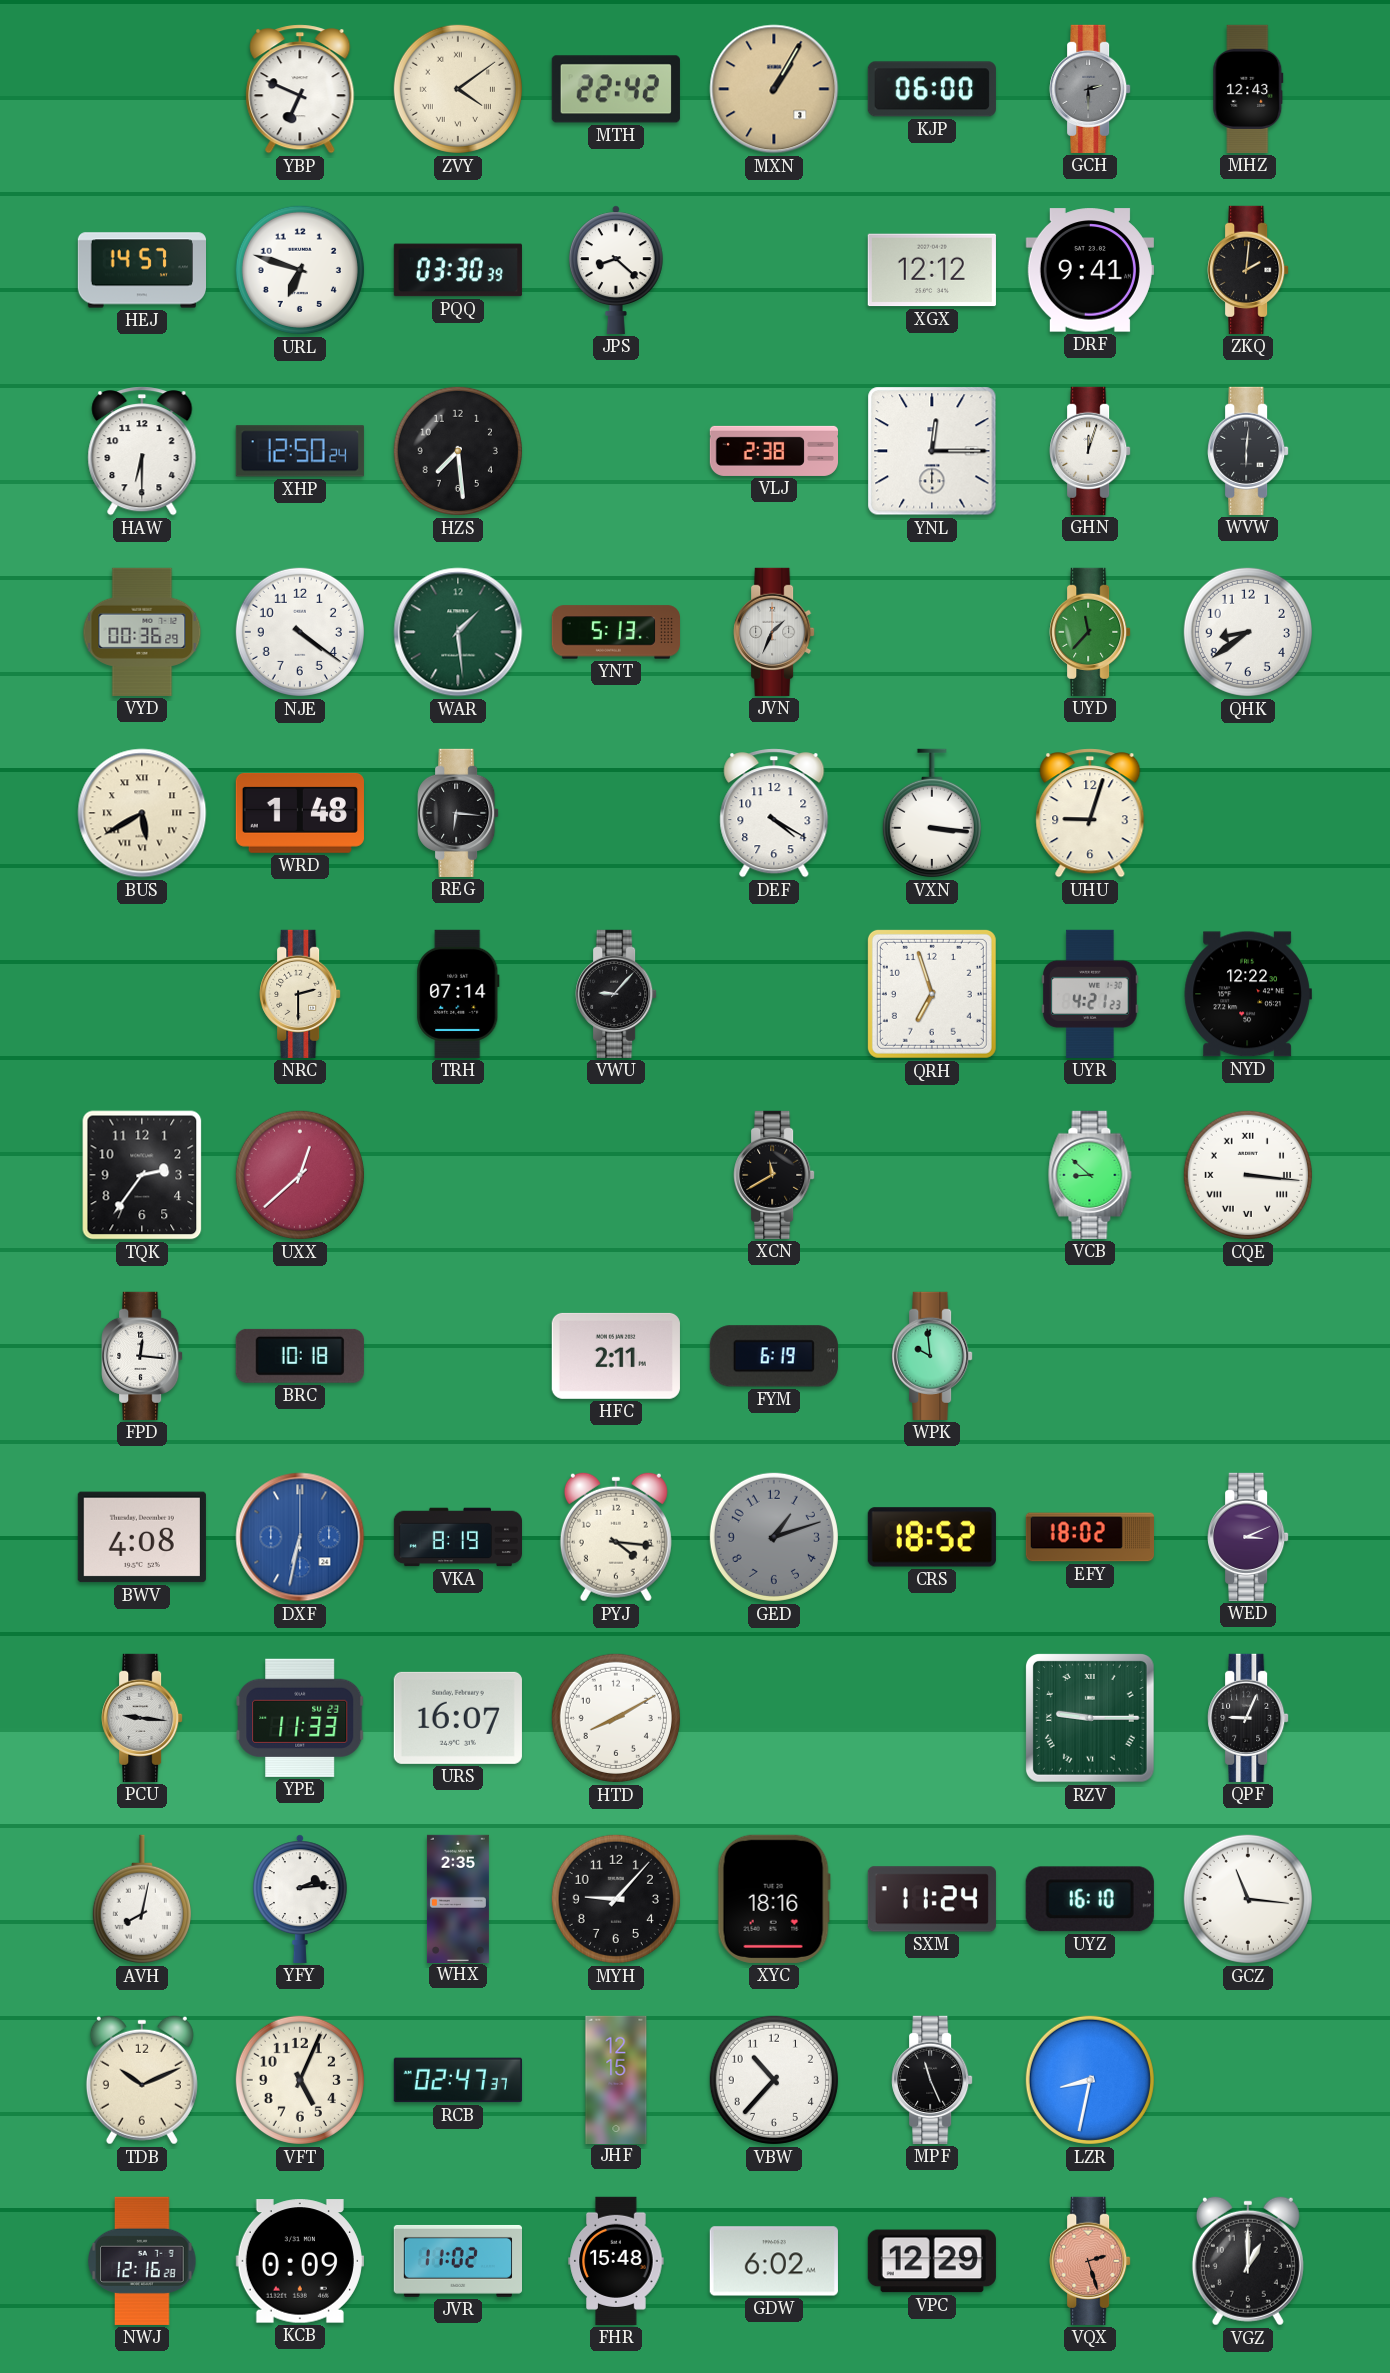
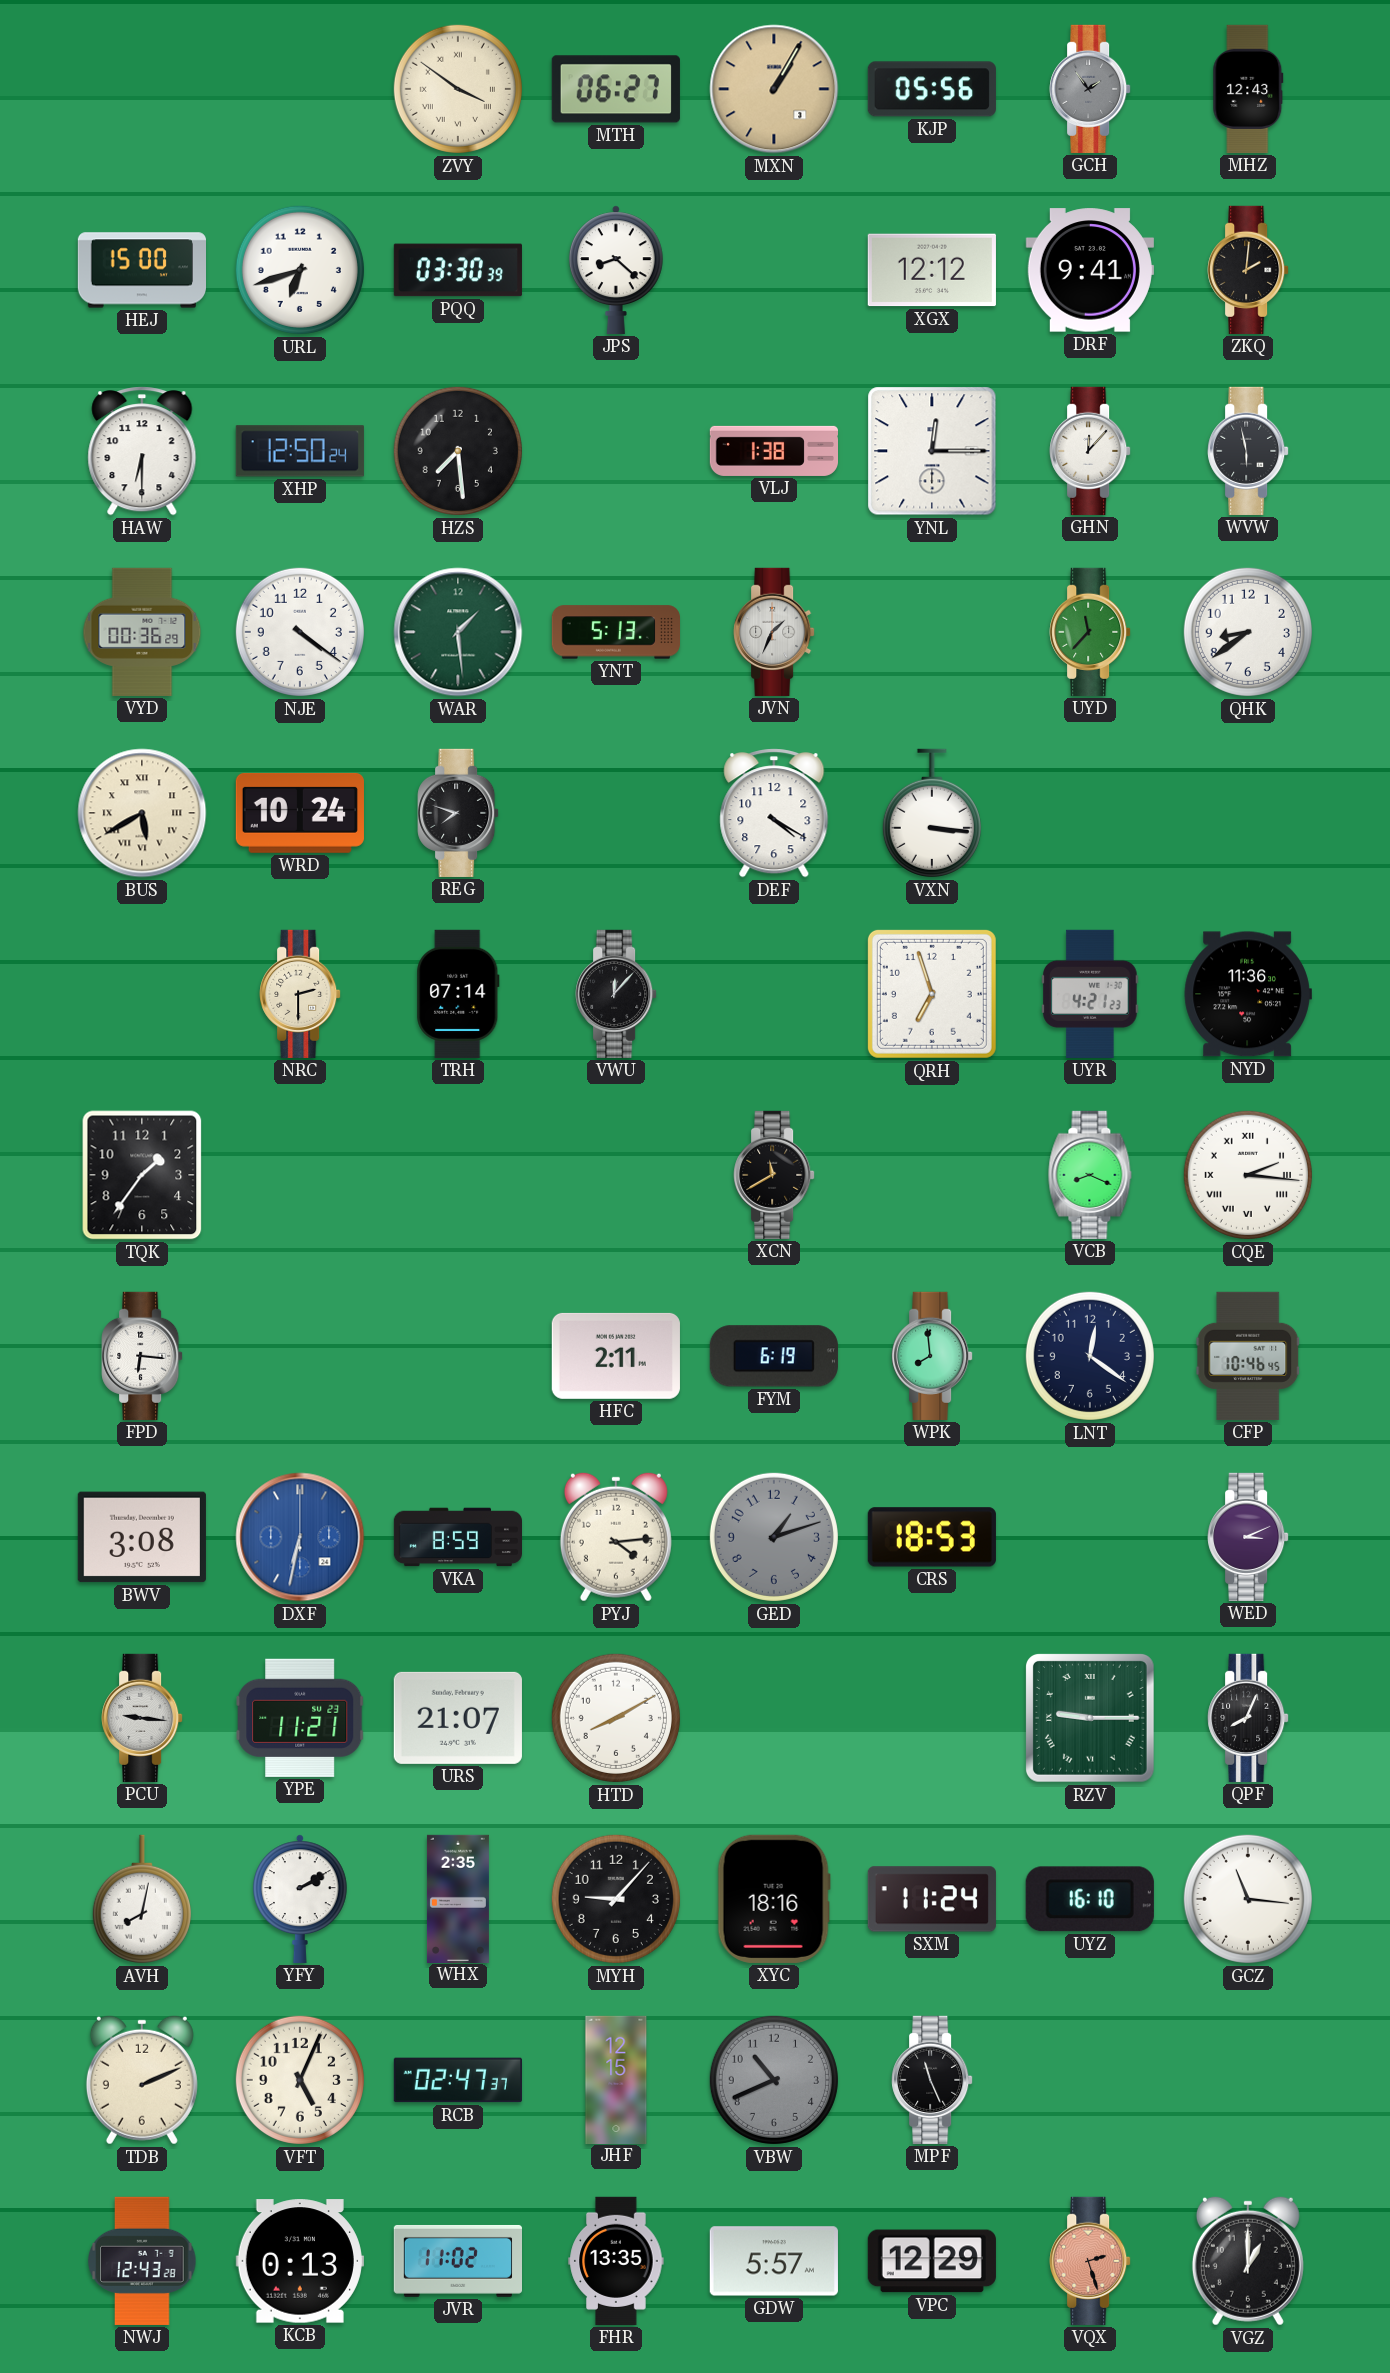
YBP: 6:49 -> none (300, 89)
ZVY: 4:09 -> 3:51 (458, 89)
MTH: 22:42 -> 06:27 (616, 89)
KJP: 06:00 -> 05:56 (932, 89)
GCH: 2:30 -> 1:54 (1090, 89)
HEJ: 14:57 -> 15:00 (141, 270)
URL: 6:48 -> 6:42 (300, 270)
VLJ: 2:38 -> 1:38 (773, 451)
GHN: 12:03 -> 12:07 (1090, 451)
WVW: 6:01 -> 5:58 (1248, 451)
WRD: 1:48 -> 10:24 (300, 813)
REG: 6:16 -> 7:48 (458, 813)
UHU: 9:03 -> none (1090, 813)
VWU: 9:07 -> 12:07 (616, 994)
NYD: 12:22 -> 11:36 (1248, 994)
TQK: 2:36 -> 1:36 (142, 1175)
UXX: 12:38 -> none (300, 1175)
VCB: 8:52 -> 8:19 (1090, 1175)
CQE: 3:16 -> 2:16 (1248, 1175)
FPD: 12:16 -> 6:16 (142, 1356)
BRC: 10:18 -> none (300, 1356)
WPK: 9:59 -> 7:59 (932, 1356)
LNT: none -> 12:21 (1090, 1356)
CFP: none -> 10:46 (1248, 1356)
BWV: 4:08 -> 3:08 (142, 1537)
VKA: 8:19 -> 8:59 (457, 1537)
PYJ: 4:16 -> 4:14 (616, 1537)
CRS: 18:52 -> 18:53 (932, 1537)
EFY: 18:02 -> none (1089, 1537)
YPE: 11:33 -> 11:21 (300, 1718)
URS: 16:07 -> 21:07 (458, 1718)
QPF: 9:04 -> 8:04 (1248, 1718)
YFY: 2:14 -> 2:10 (300, 1899)
TDB: 10:11 -> 2:11 (142, 2080)
VBW: 10:37 -> 10:41 (774, 2080)
VBW dial: white -> grey (774, 2080)
LZR: 8:32 -> none (1090, 2080)
NWJ: 12:16 -> 12:43 (142, 2261)
KCB: 0:09 -> 0:13 (300, 2261)
FHR: 15:48 -> 13:35 (616, 2261)
GDW: 6:02 -> 5:57 (774, 2261)
